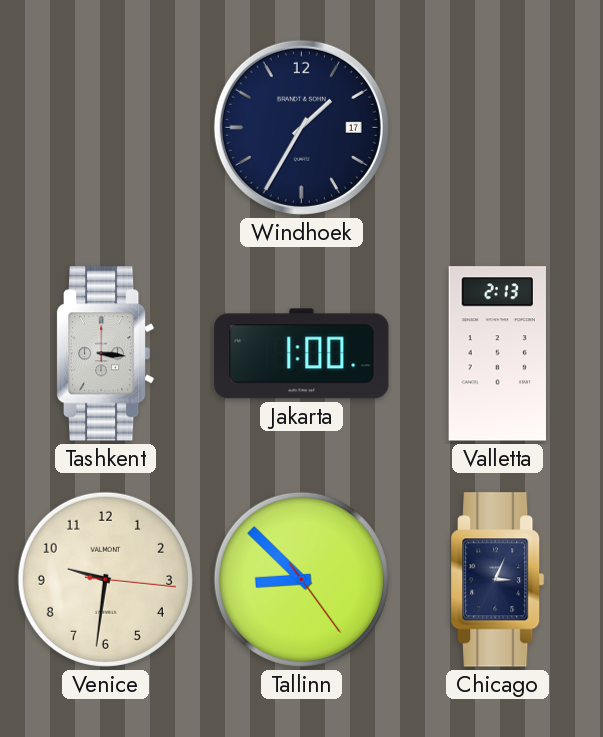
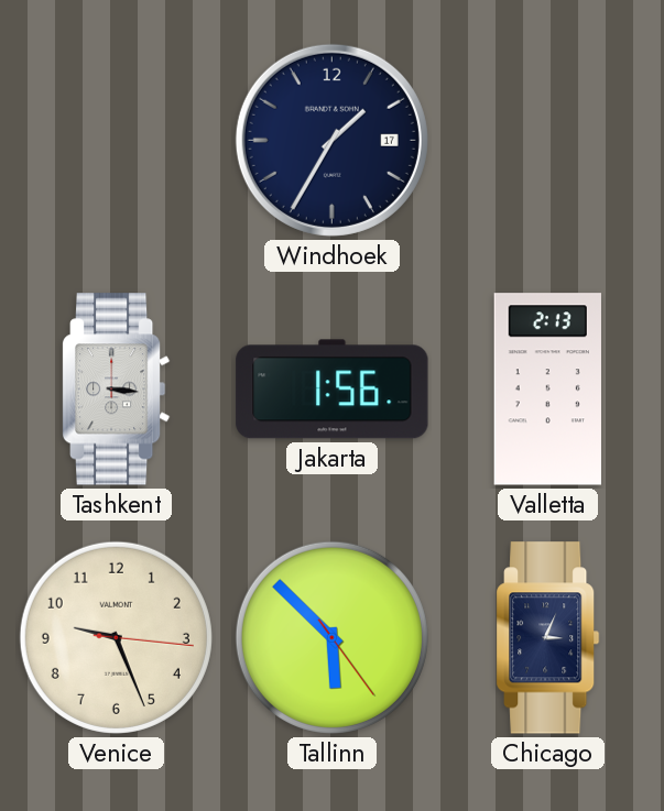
Jakarta: 1:00 -> 1:56 (333, 390)
Venice: 9:31 -> 9:26 (116, 637)
Tallinn: 8:52 -> 5:52 (331, 637)
